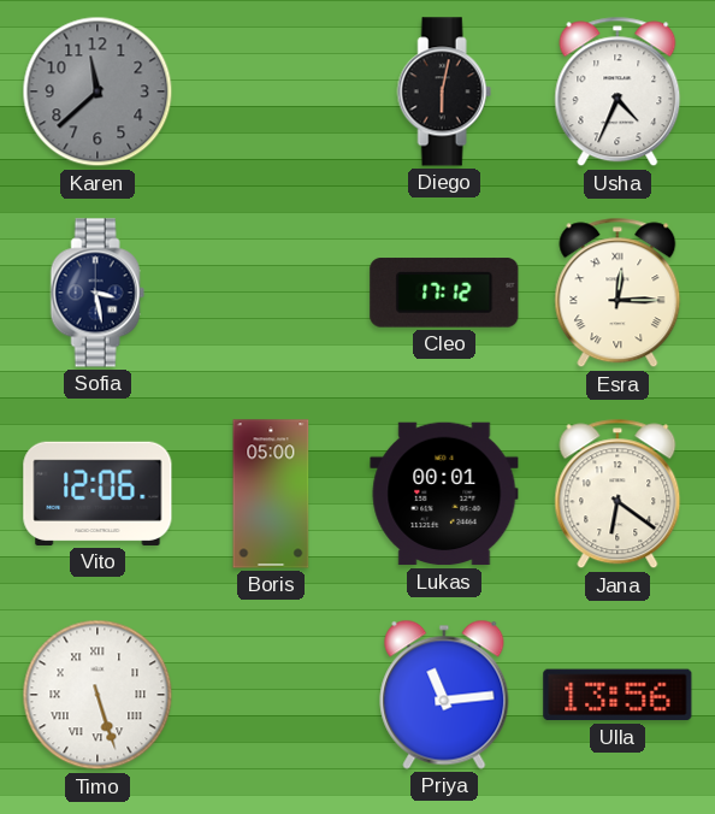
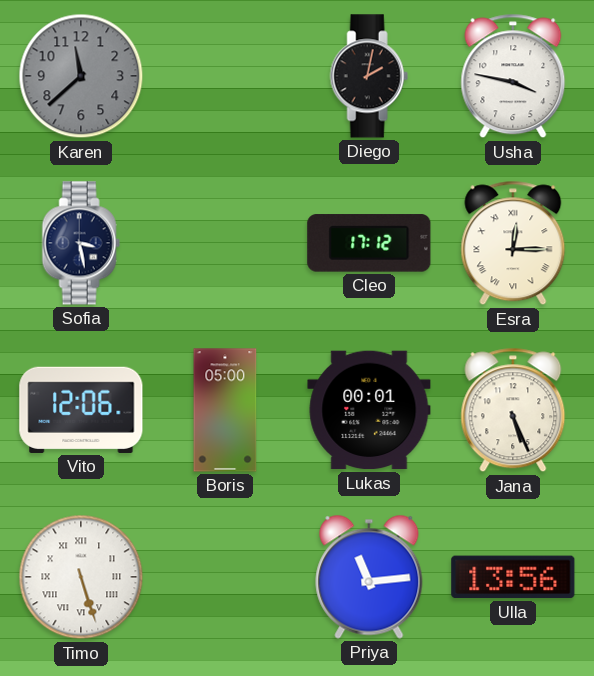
Diego: 6:02 -> 2:02 (369, 76)
Usha: 4:34 -> 3:47 (513, 76)
Jana: 6:21 -> 5:26 (513, 410)
